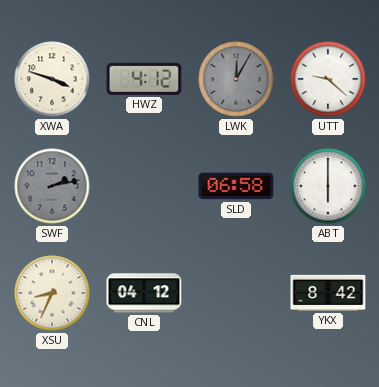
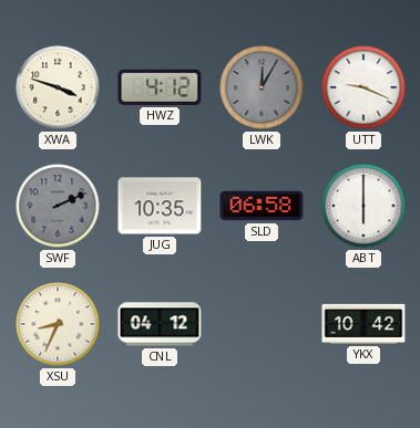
UTT: 9:22 -> 9:19 (363, 87)
SWF: 2:13 -> 2:11 (58, 206)
JUG: none -> 10:35 (160, 206)
YKX: 8:42 -> 10:42 (363, 324)
